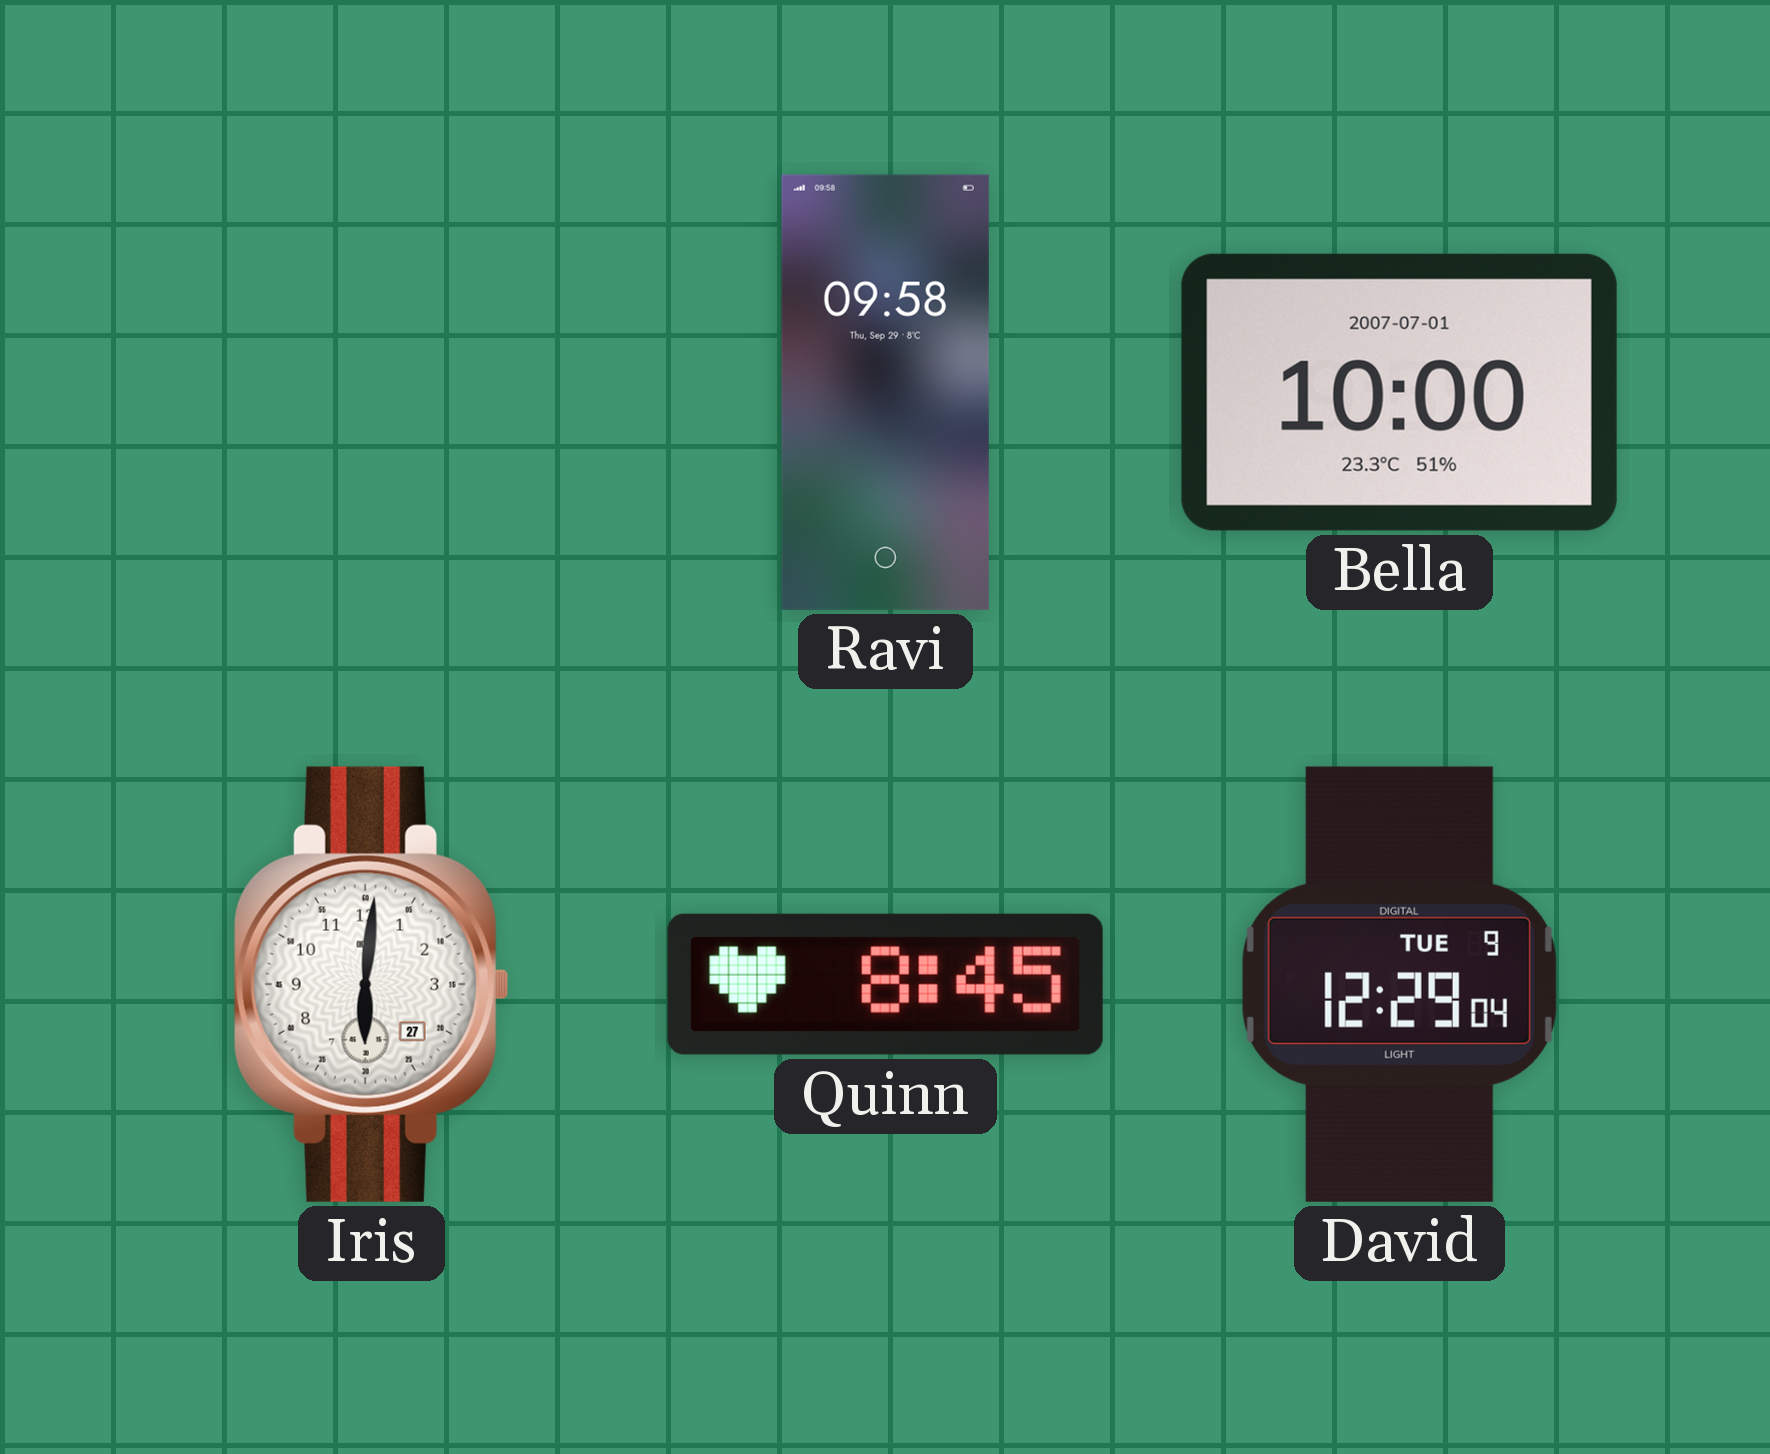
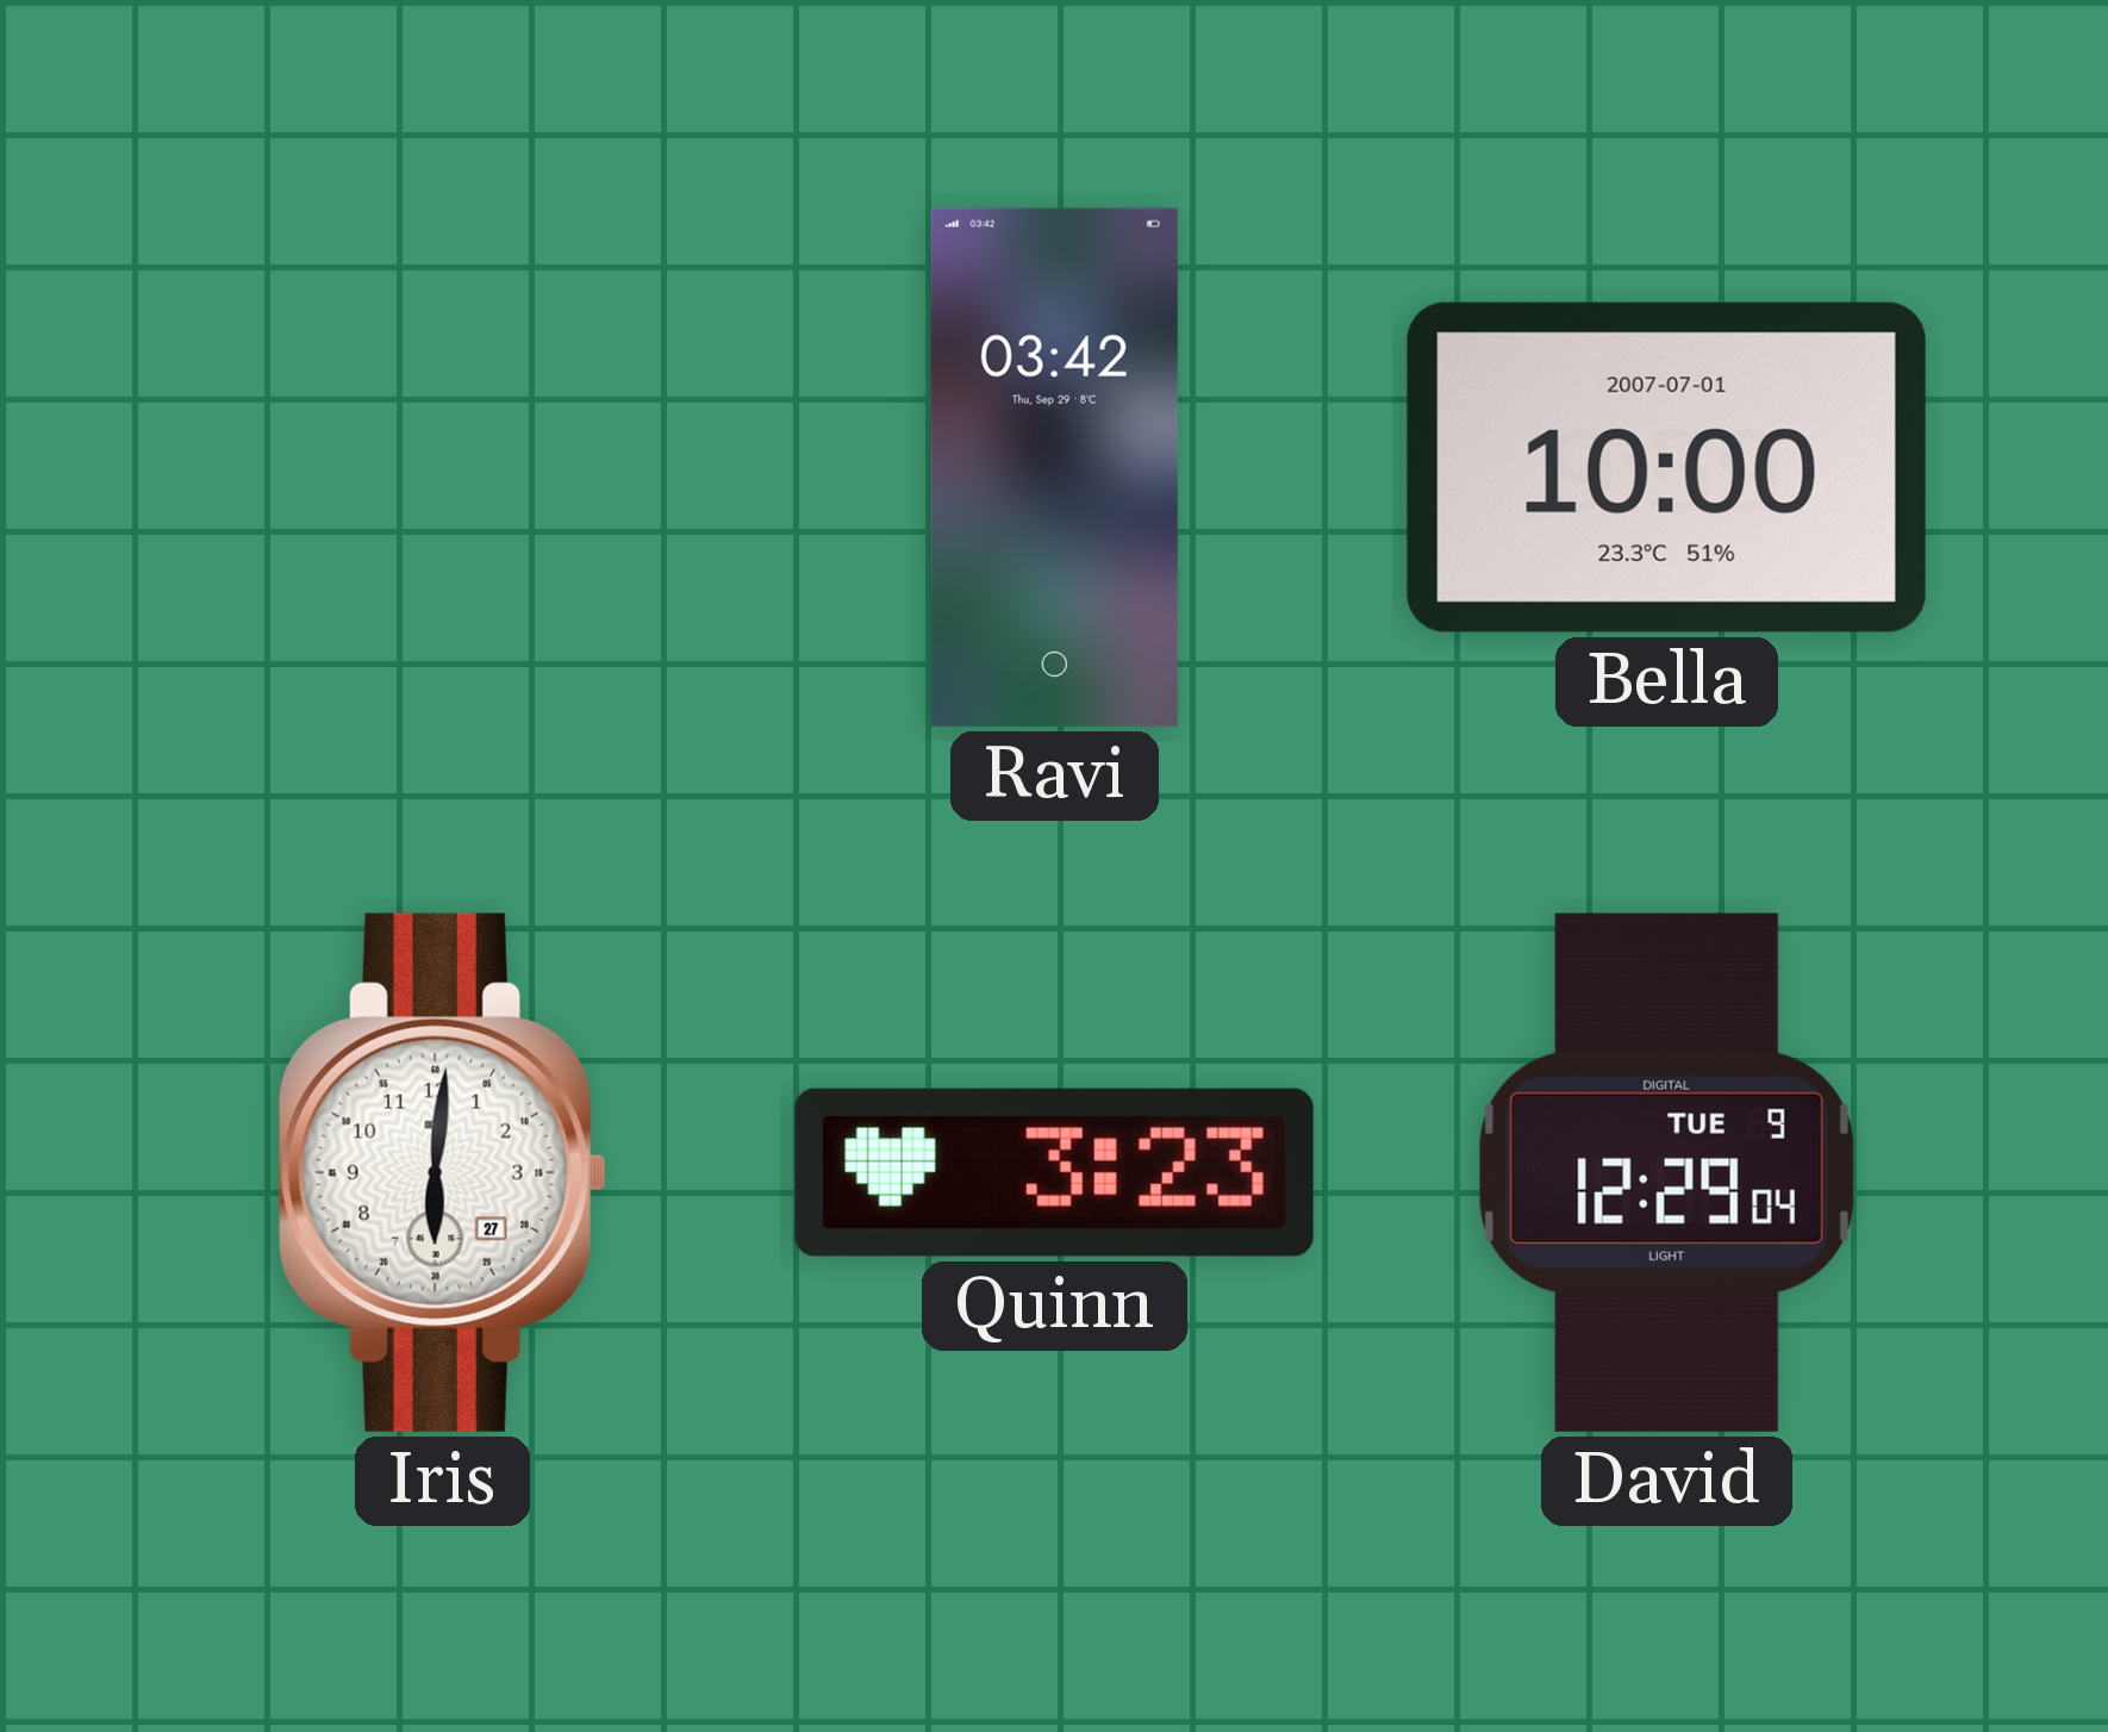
Ravi: 09:58 -> 03:42 (1054, 467)
Quinn: 8:45 -> 3:23 (1054, 1172)
